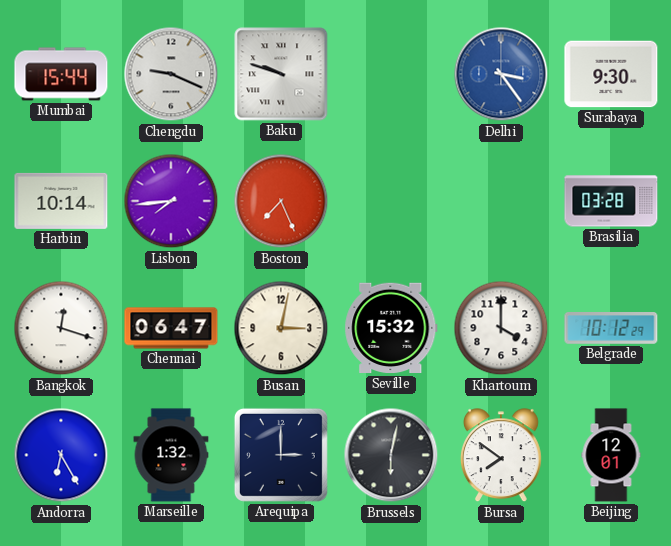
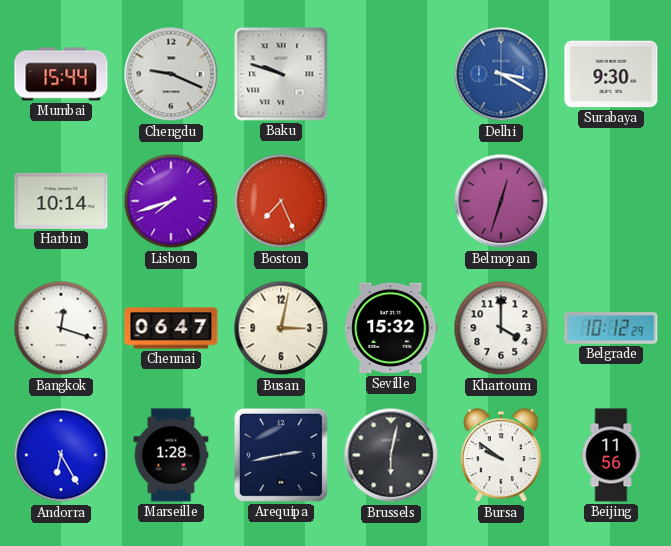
Delhi: 3:24 -> 3:20 (501, 74)
Lisbon: 7:44 -> 7:42 (171, 201)
Belmopan: none -> 12:33 (501, 201)
Brasilia: 03:28 -> none (611, 201)
Marseille: 1:32 -> 1:28 (171, 455)
Arequipa: 3:00 -> 2:43 (281, 455)
Bursa: 7:51 -> 9:51 (501, 456)
Beijing: 12:01 -> 11:56 (611, 455)
